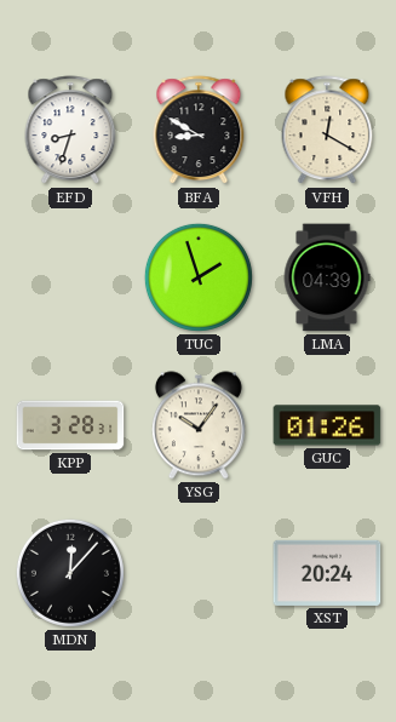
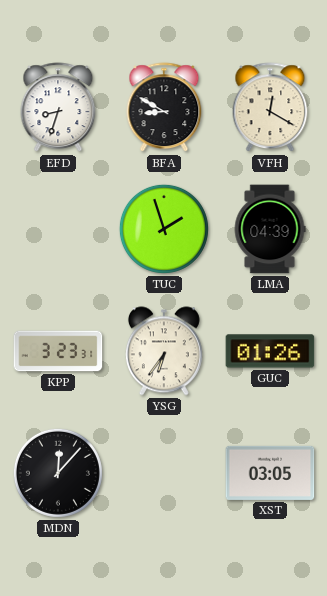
KPP: 3:28 -> 3:23 (58, 351)
YSG: 10:06 -> 6:36 (164, 351)
XST: 20:24 -> 03:05 (270, 473)
